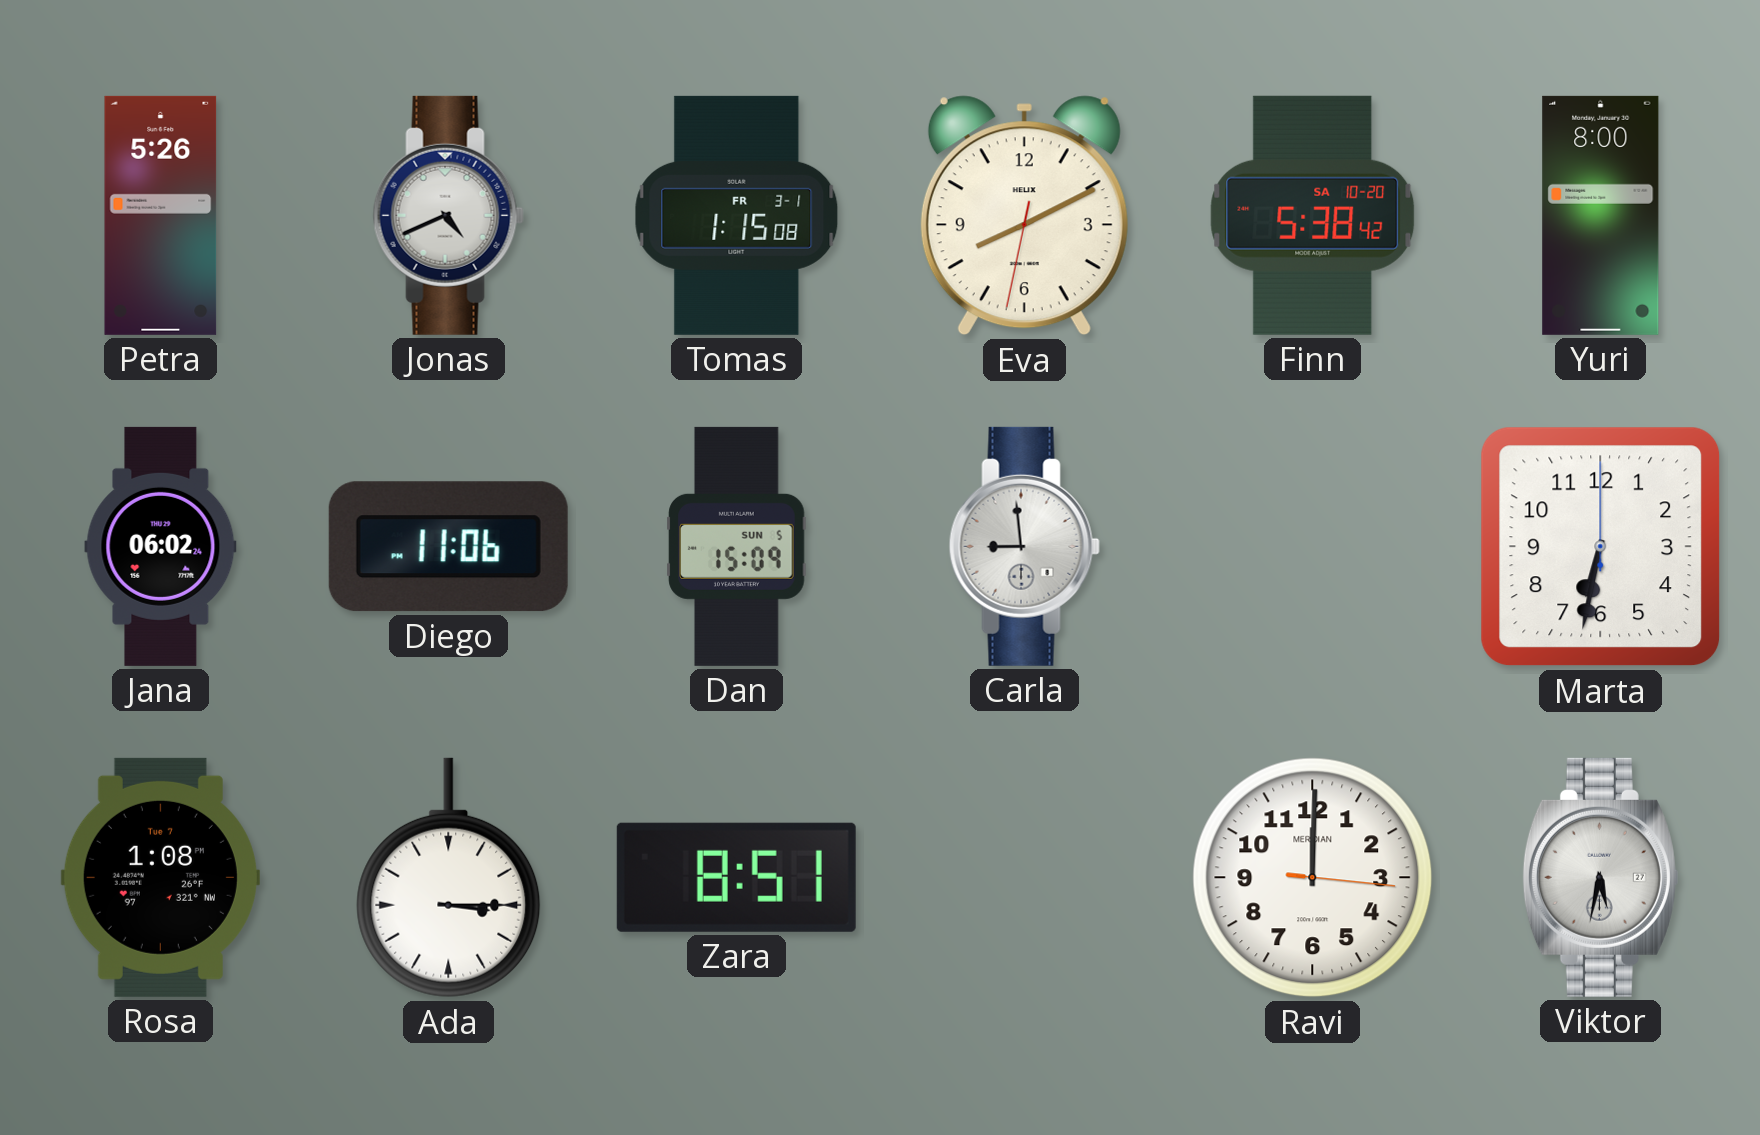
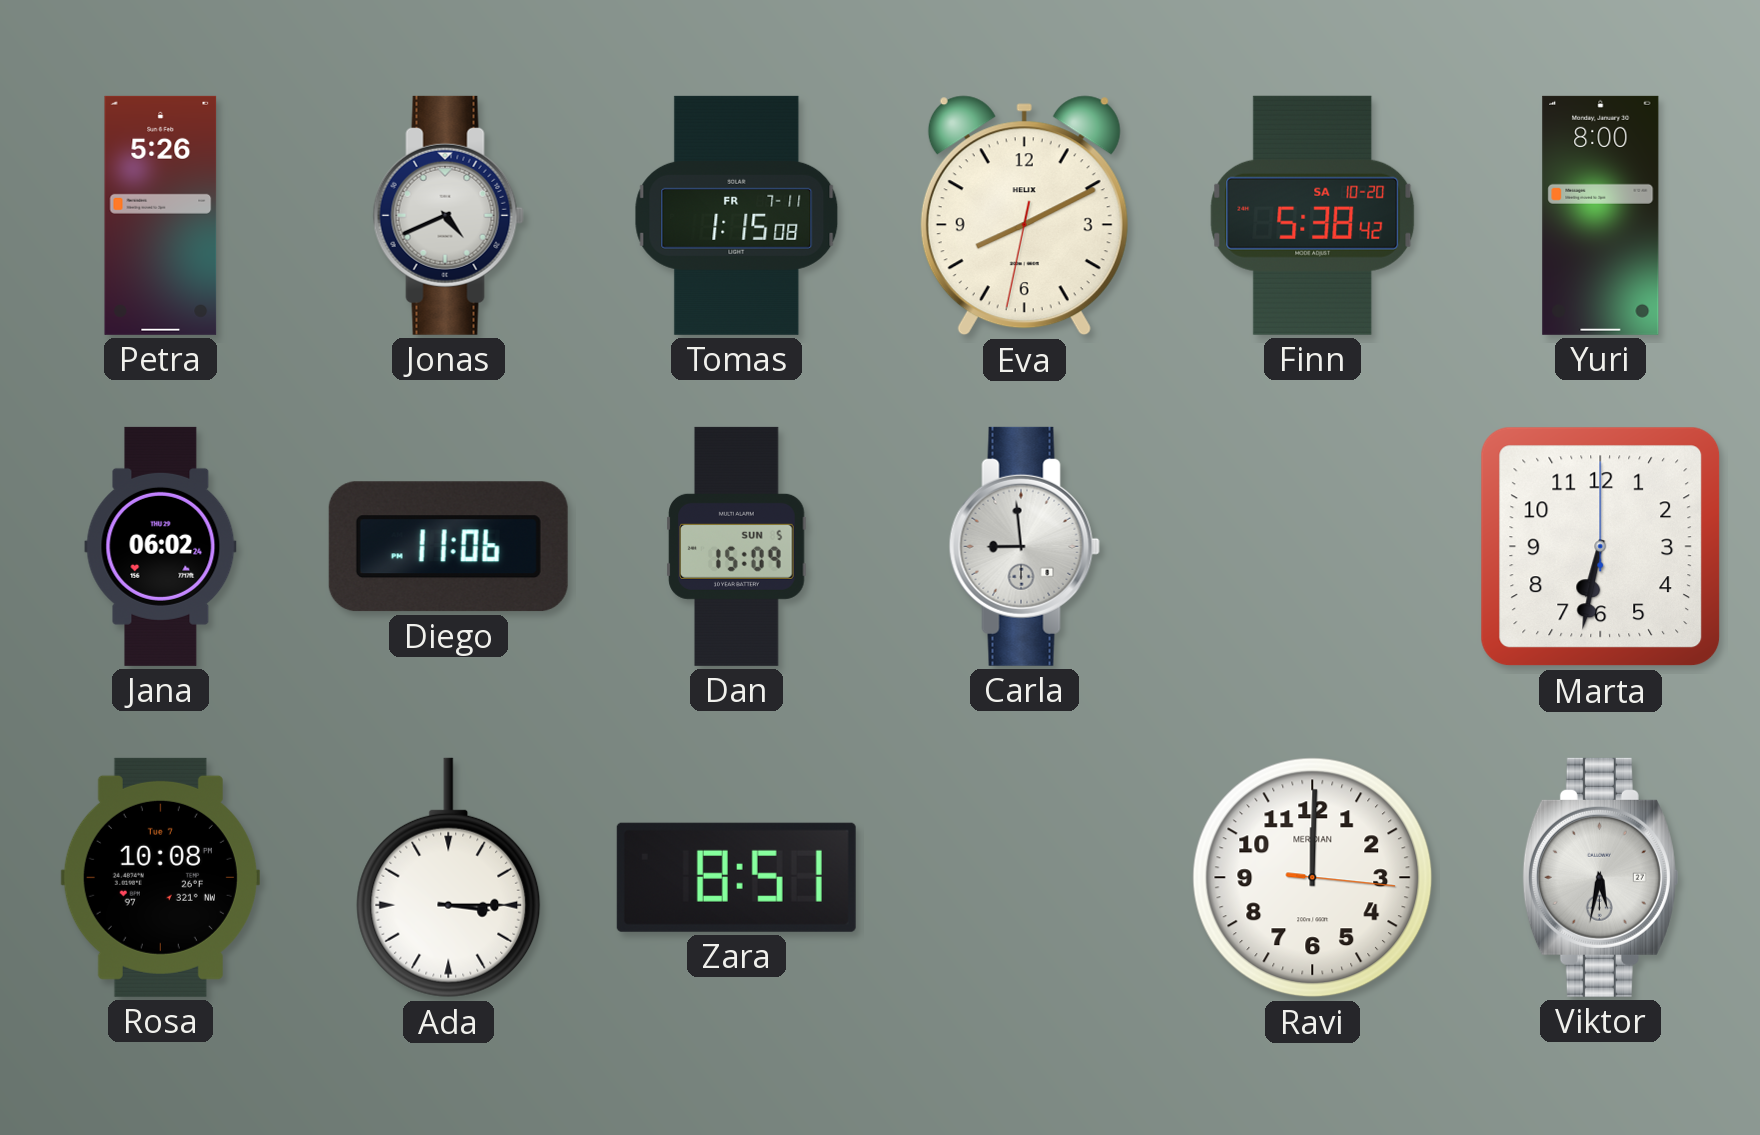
Tomas date: FR 3-1 -> FR 7-11 (737, 215)
Rosa: 1:08 -> 10:08 (160, 877)
